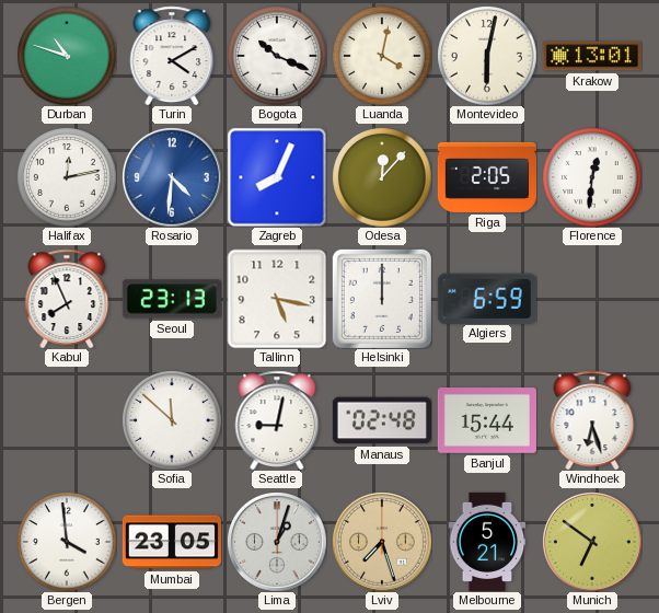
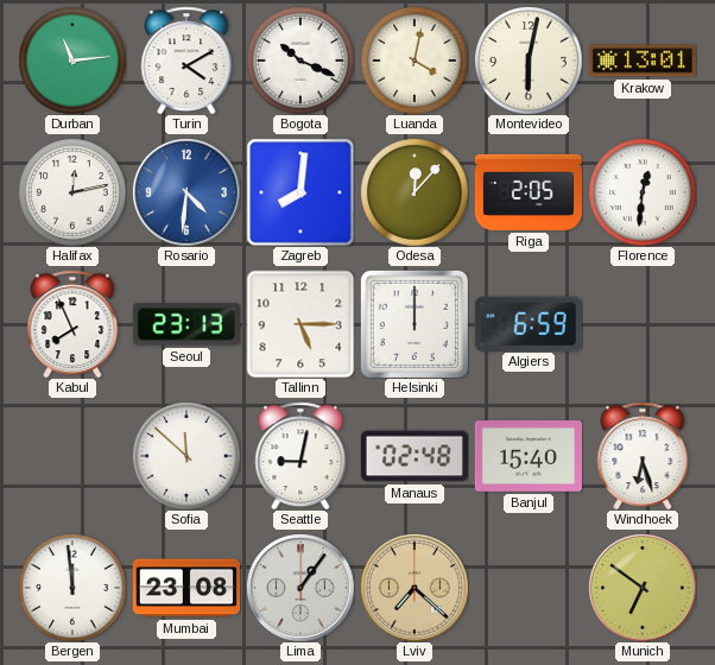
Durban: 10:48 -> 11:14 (72, 61)
Zagreb: 8:04 -> 8:01 (300, 192)
Tallinn: 5:17 -> 5:15 (300, 324)
Banjul: 15:44 -> 15:40 (529, 456)
Bergen: 3:59 -> 11:59 (72, 588)
Mumbai: 23:05 -> 23:08 (186, 588)
Lima: 1:03 -> 1:06 (300, 588)
Lviv: 7:27 -> 7:22 (415, 588)
Melbourne: 5:21 -> none (487, 542)
